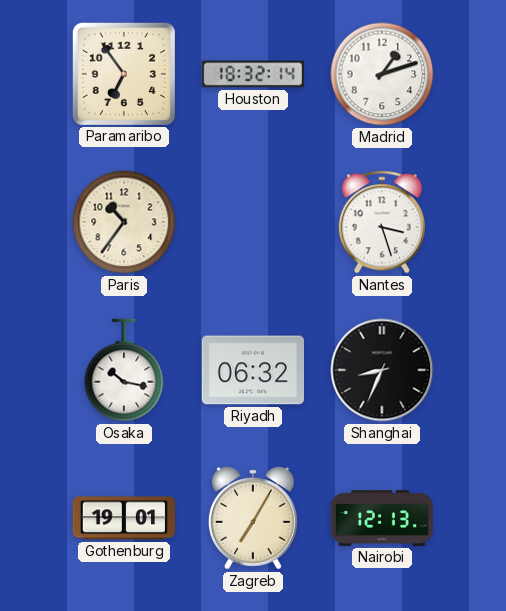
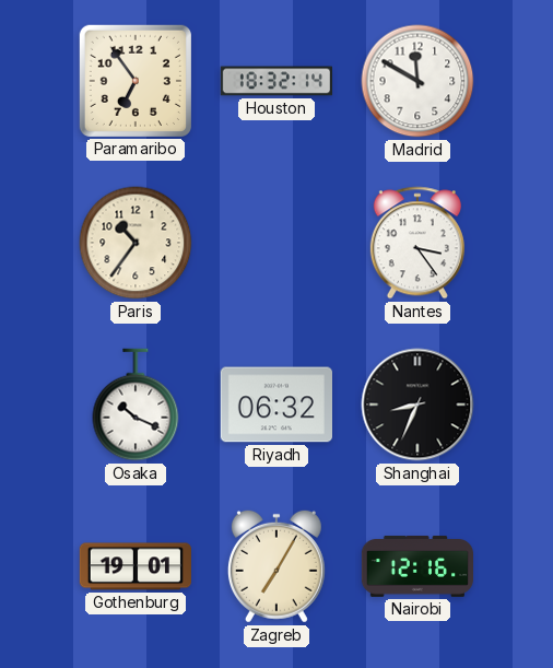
Madrid: 1:12 -> 11:50 (417, 81)
Nantes: 3:27 -> 3:24 (417, 243)
Osaka: 10:17 -> 10:19 (136, 405)
Nairobi: 12:13 -> 12:16 (417, 566)
